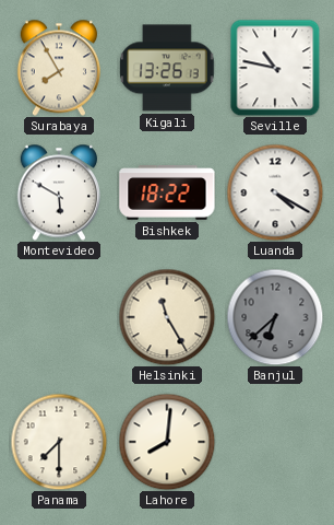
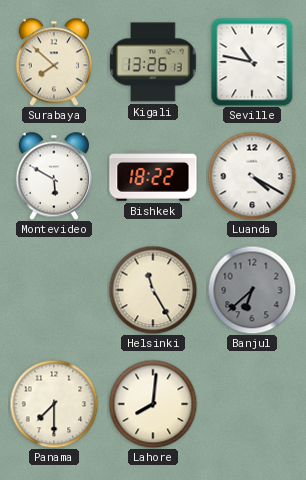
Surabaya: 7:55 -> 7:52 (53, 62)
